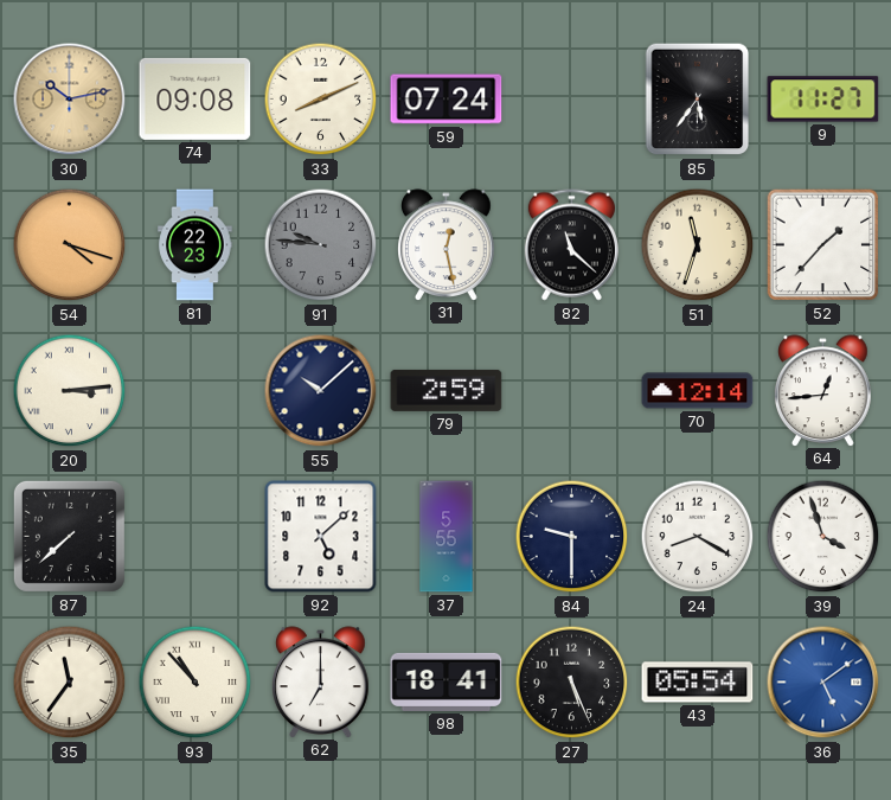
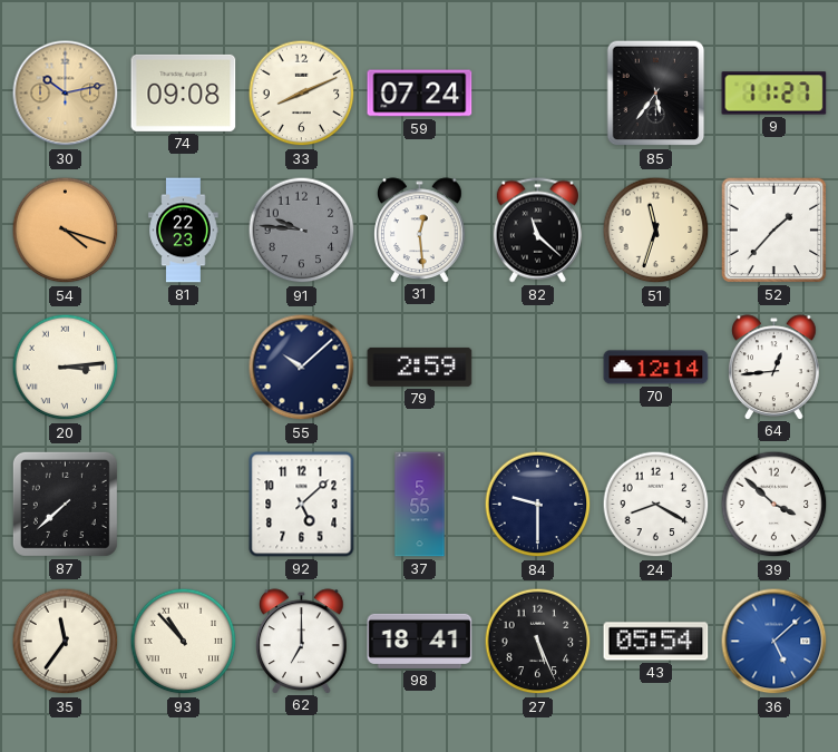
31: 12:28 -> 12:29 (420, 229)
39: 3:57 -> 3:52 (774, 505)
36: 5:09 -> 5:08 (774, 642)
